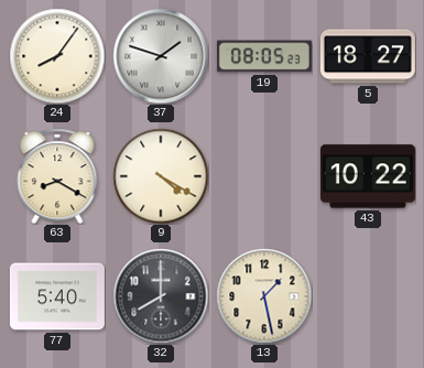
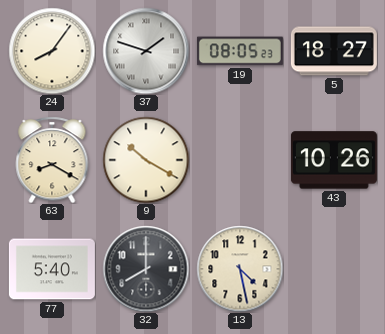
9: 4:20 -> 10:20 (146, 160)
43: 10:22 -> 10:26 (334, 160)
13: 1:28 -> 4:28 (240, 269)
